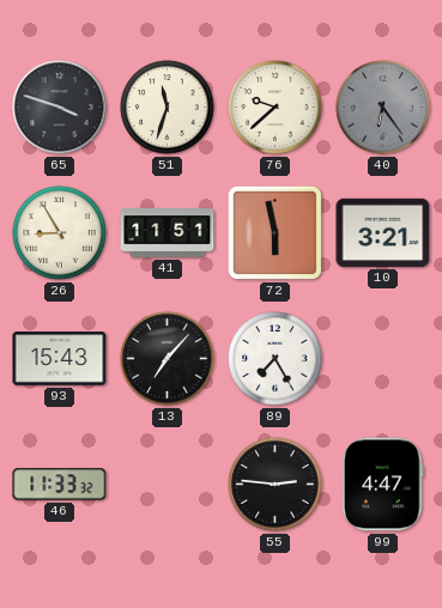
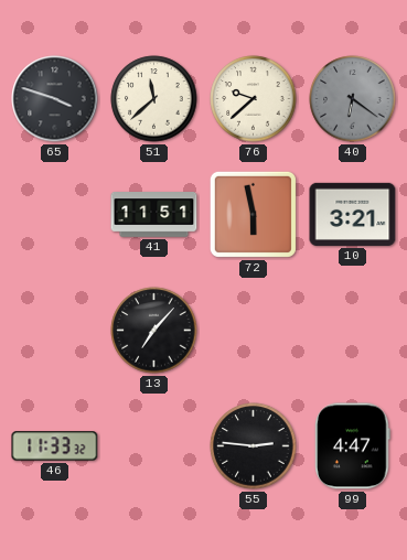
51: 11:33 -> 11:38 (154, 99)
40: 6:24 -> 6:21 (353, 99)
26: 8:55 -> none (60, 233)
93: 15:43 -> none (60, 359)
89: 7:25 -> none (276, 359)
